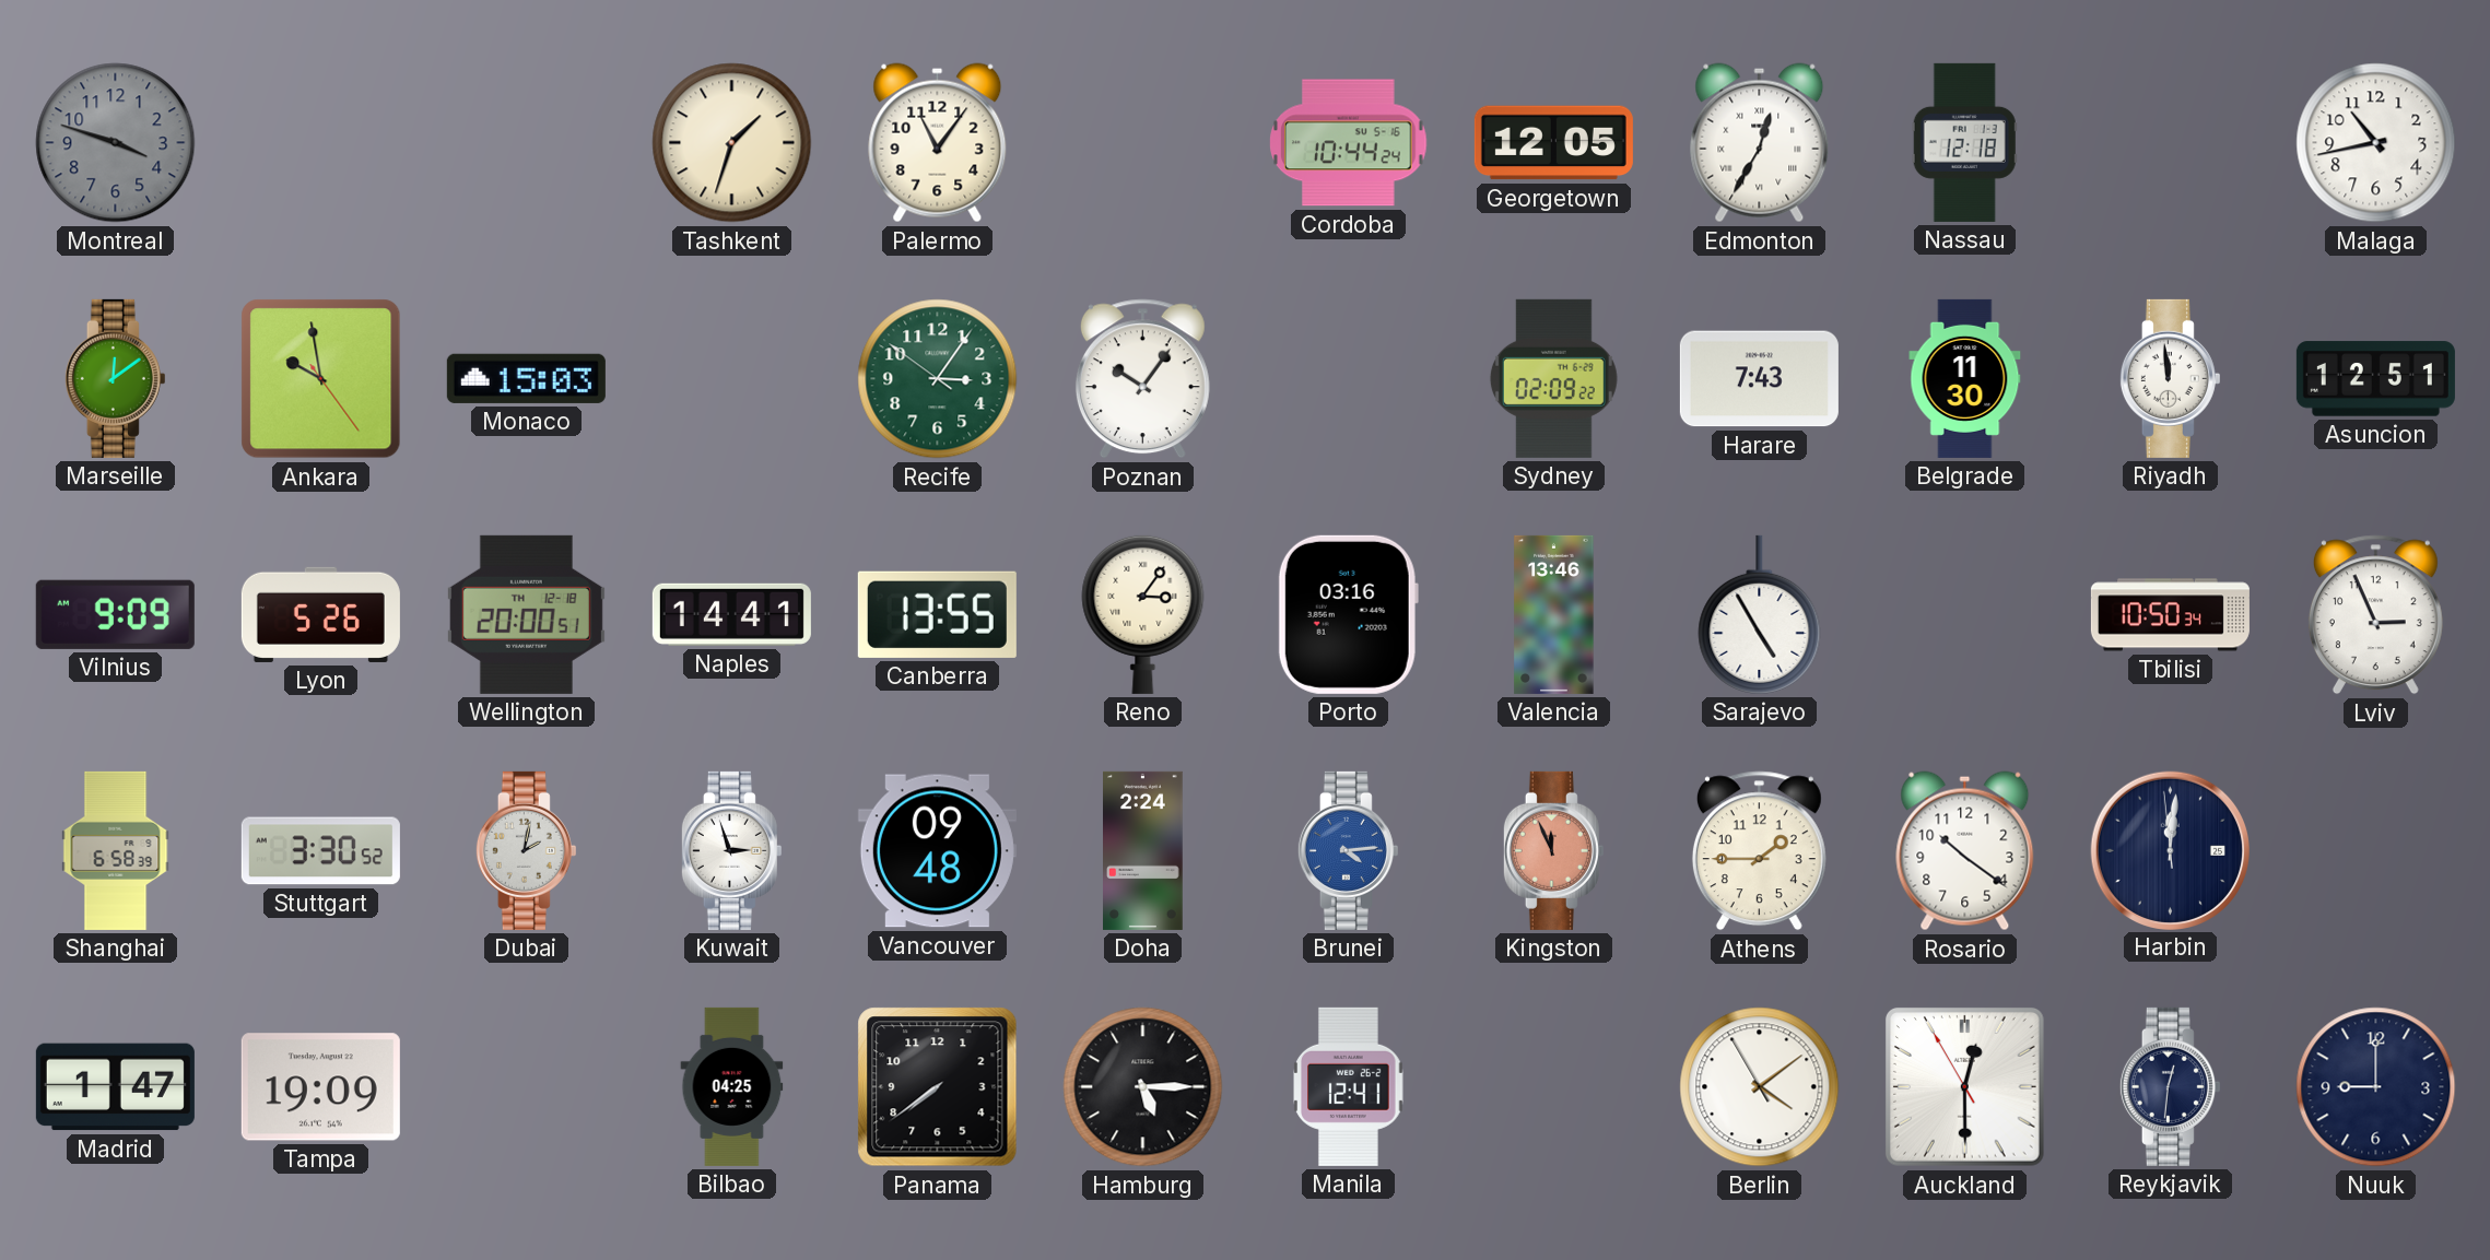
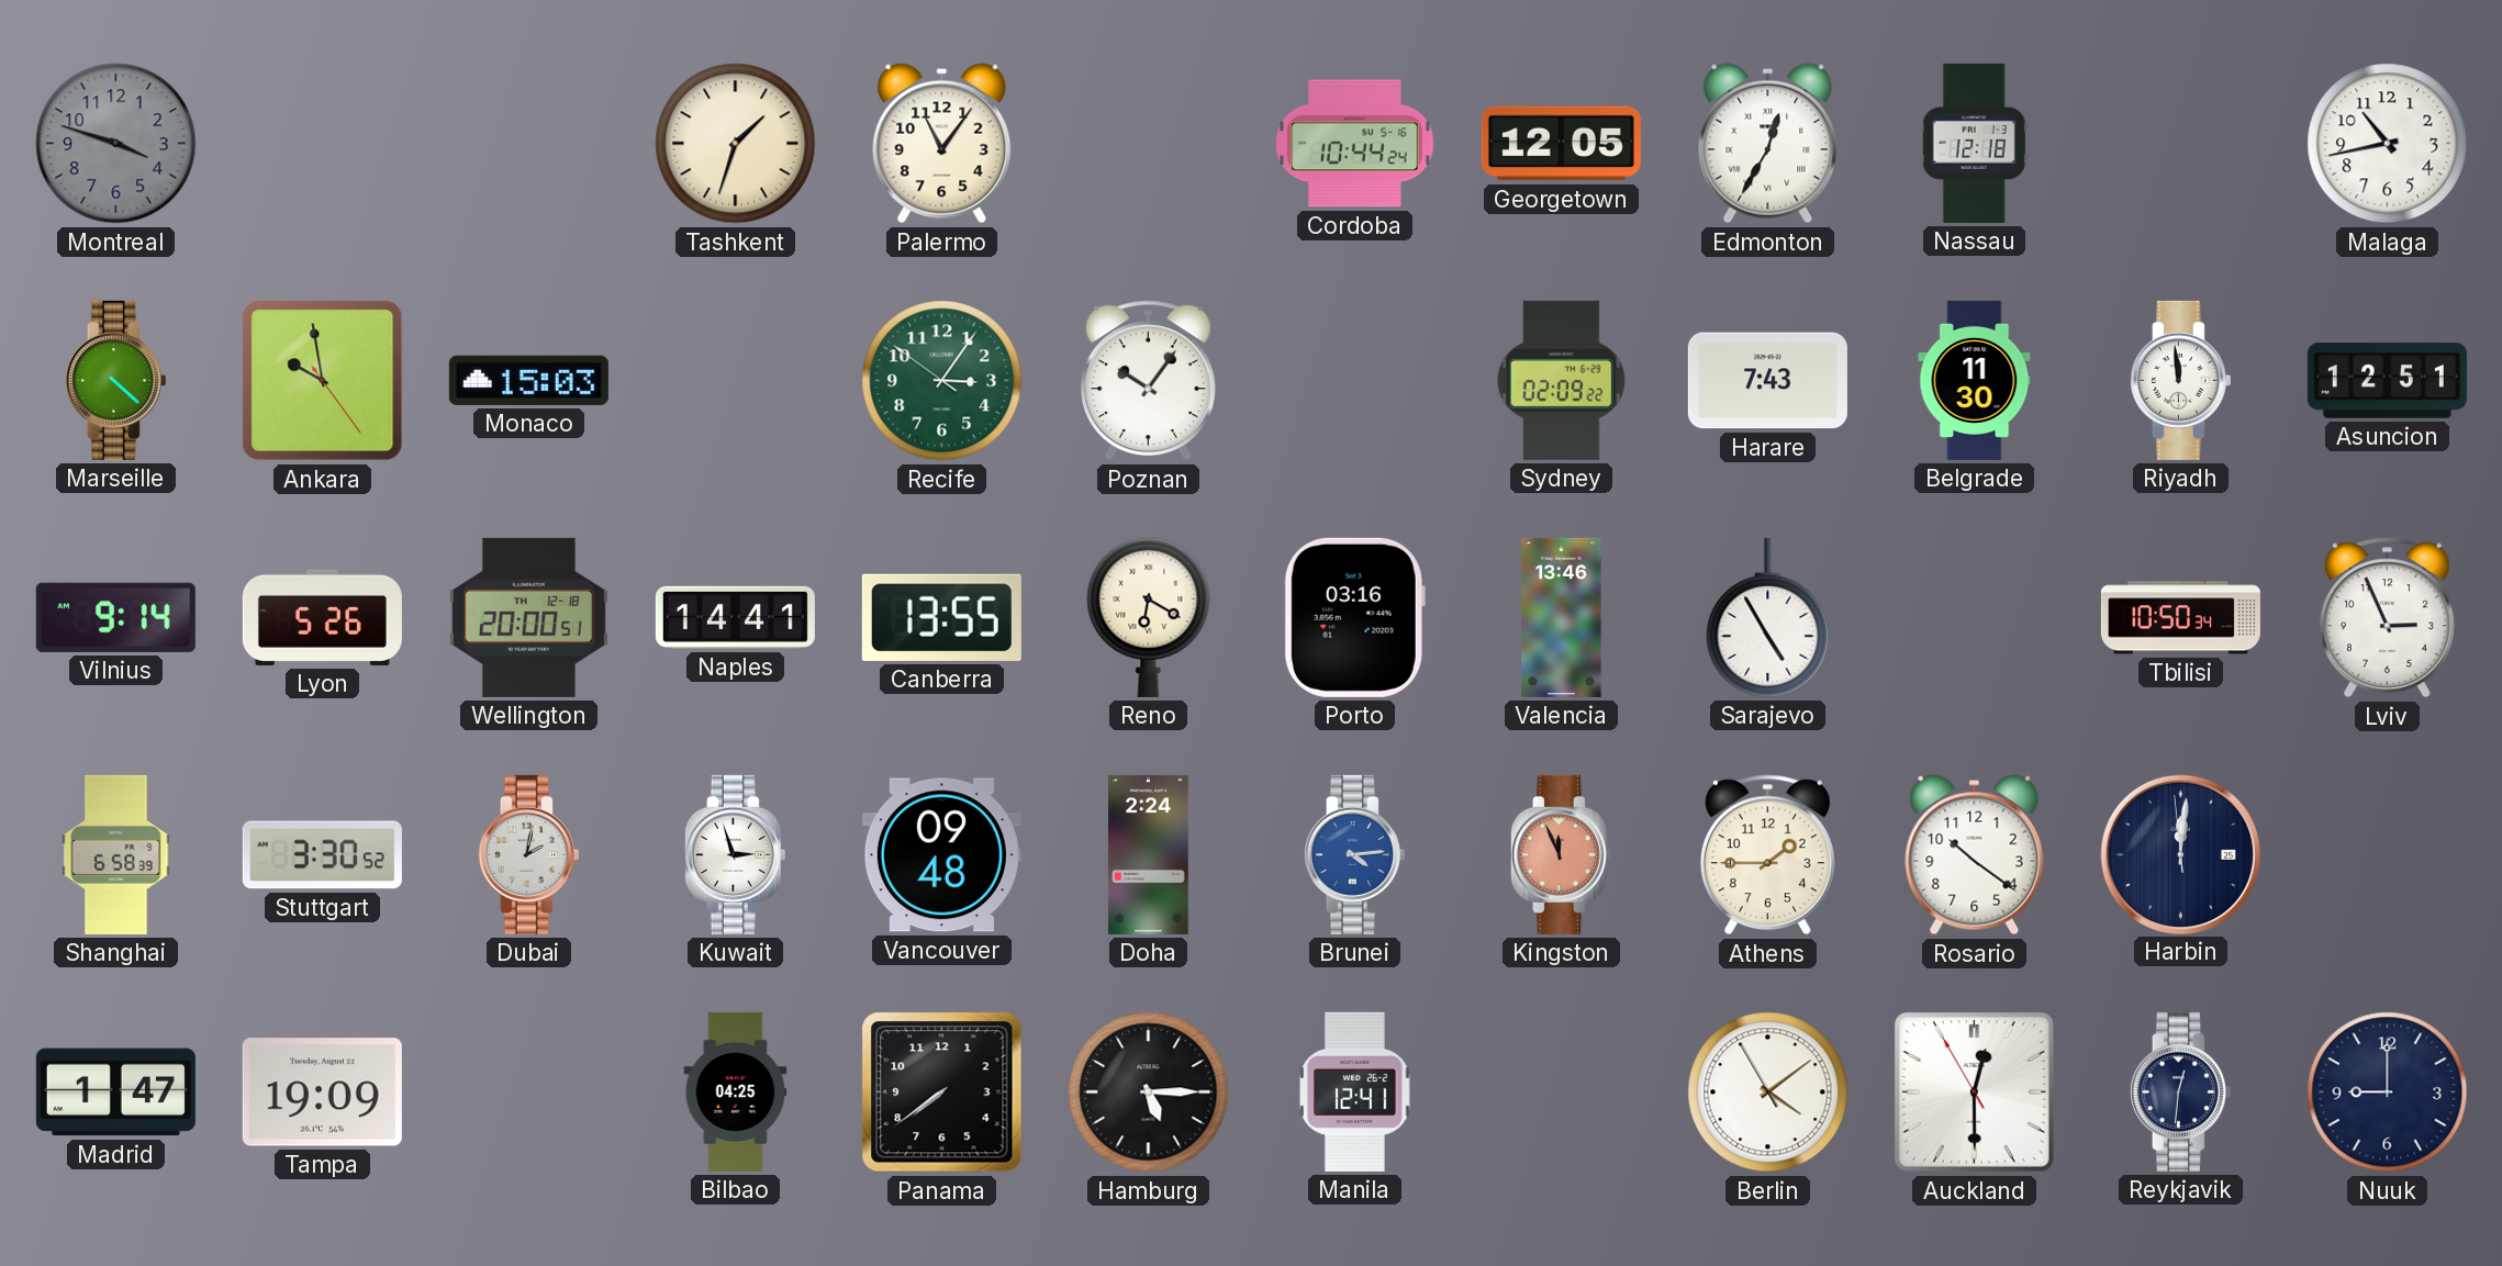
Marseille: 12:09 -> 4:22 (115, 380)
Vilnius: 9:09 -> 9:14 (115, 617)
Reno: 3:06 -> 6:20 (1149, 617)
